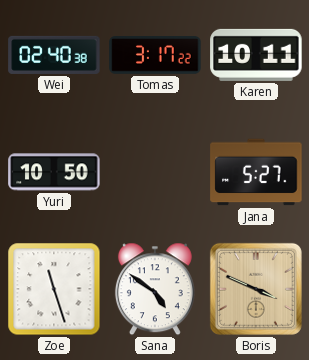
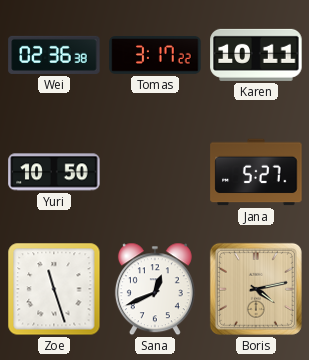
Wei: 02:40 -> 02:36 (54, 55)
Sana: 4:51 -> 12:41 (155, 289)
Boris: 3:49 -> 4:13 (256, 289)
